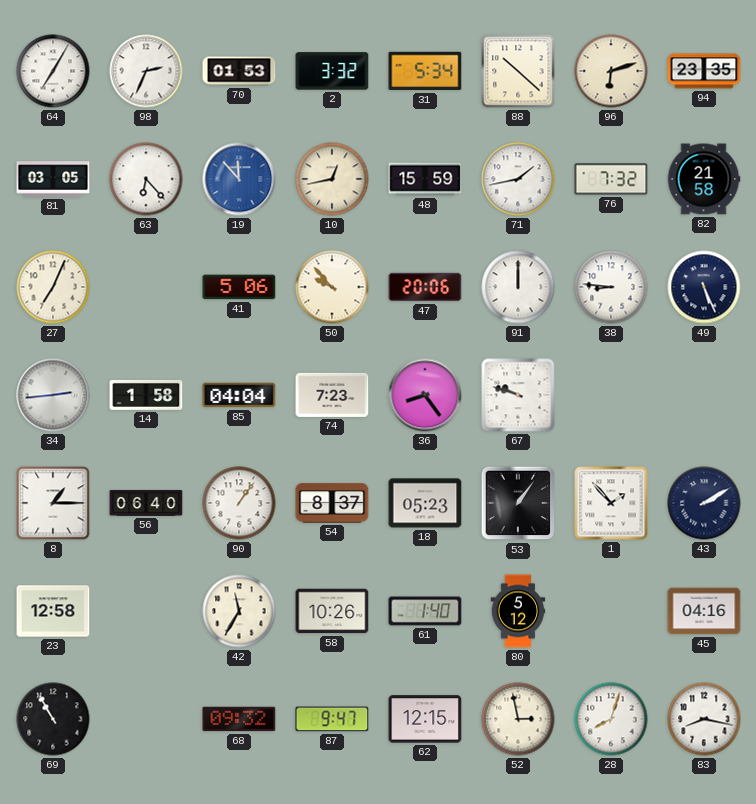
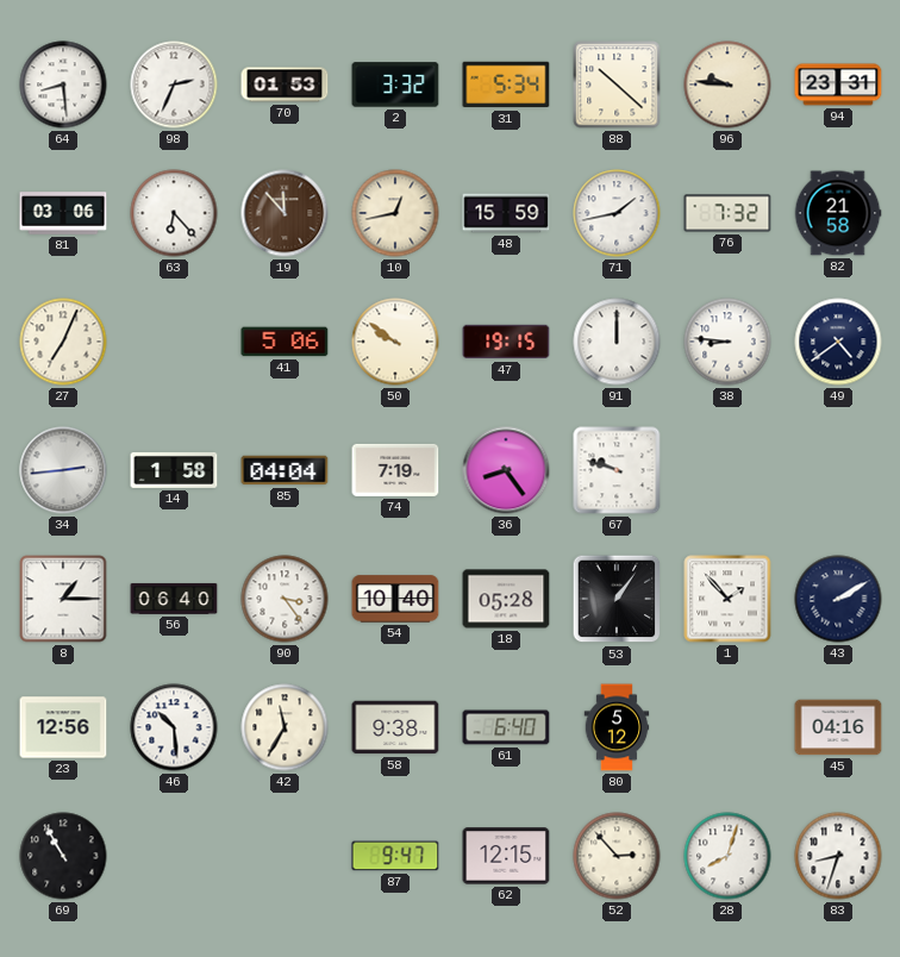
64: 7:05 -> 8:29 (63, 85)
96: 6:12 -> 9:46 (727, 85)
94: 23:35 -> 23:31 (838, 85)
81: 03:05 -> 03:06 (63, 213)
19 dial: blue -> brown (285, 213)
50: 9:53 -> 9:51 (395, 342)
47: 20:06 -> 19:15 (506, 342)
49: 5:26 -> 4:39 (838, 342)
74: 7:23 -> 7:19 (395, 470)
90: 1:06 -> 3:24 (285, 599)
54: 8:37 -> 10:40 (395, 599)
18: 05:23 -> 05:28 (506, 599)
23: 12:58 -> 12:56 (63, 727)
46: none -> 10:29 (174, 727)
58: 10:26 -> 9:38 (395, 727)
61: 1:40 -> 6:40 (506, 727)
68: 09:32 -> none (239, 719)
52: 2:58 -> 2:53 (617, 856)
83: 8:17 -> 8:33 (838, 856)
